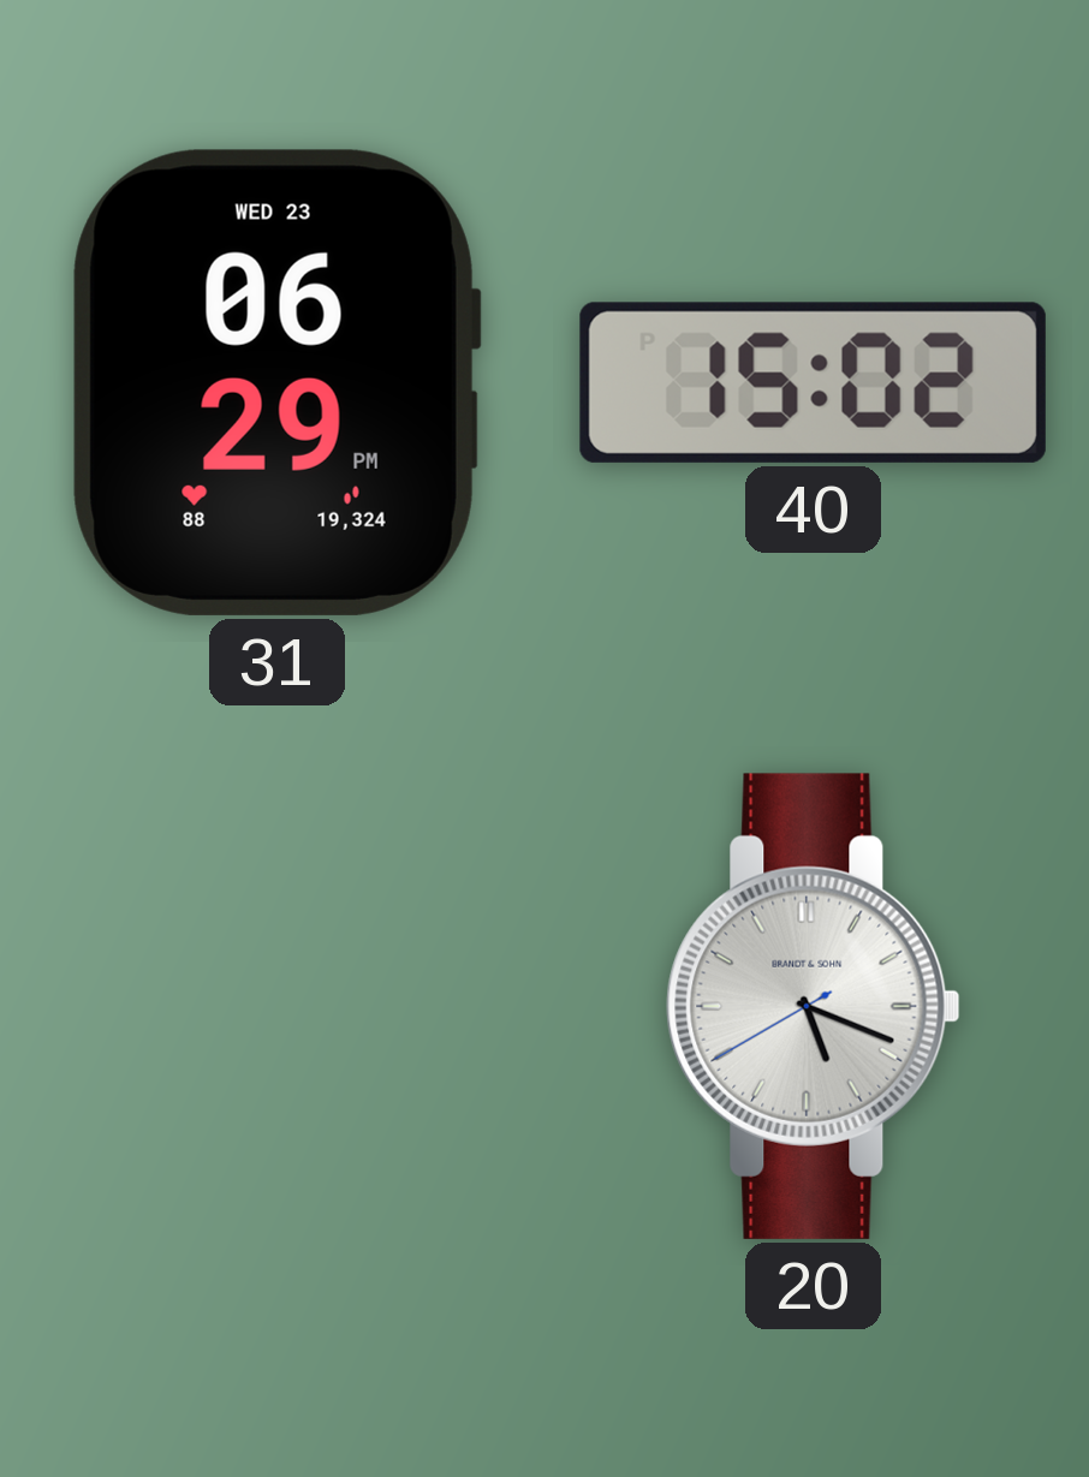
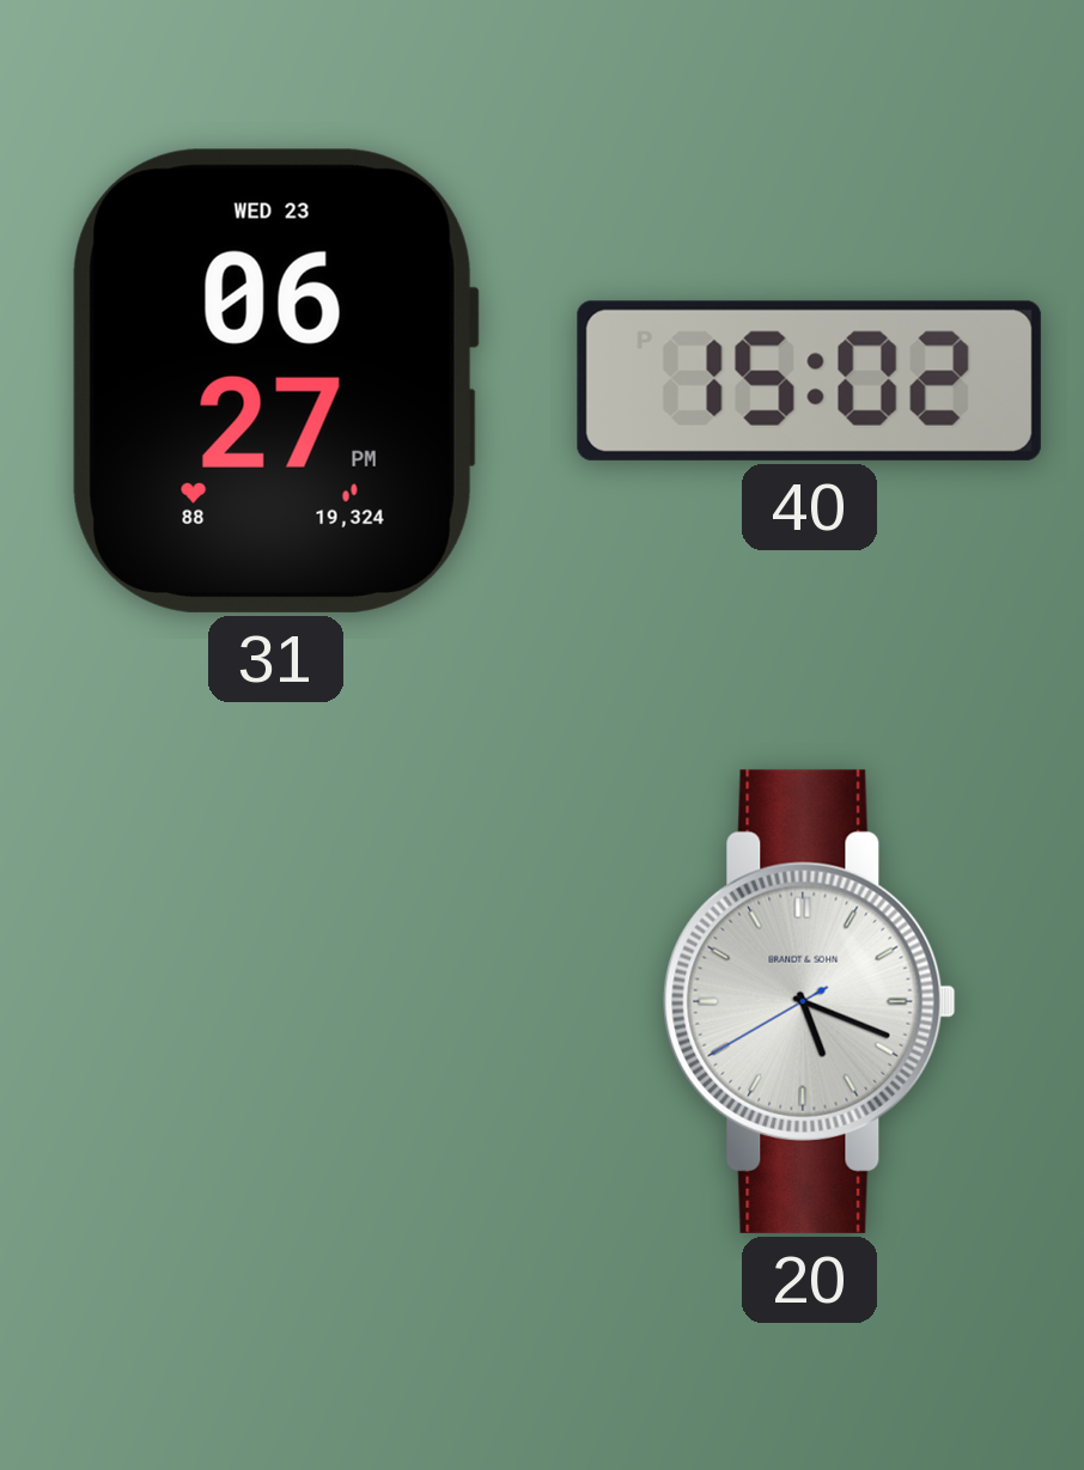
31: 06:29 -> 06:27 (275, 380)
